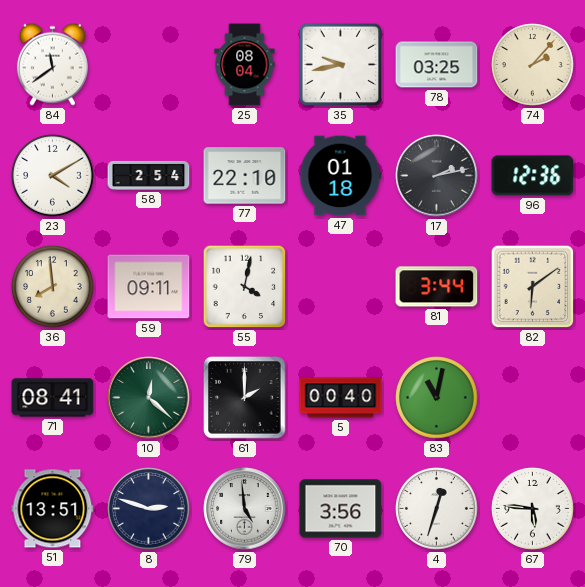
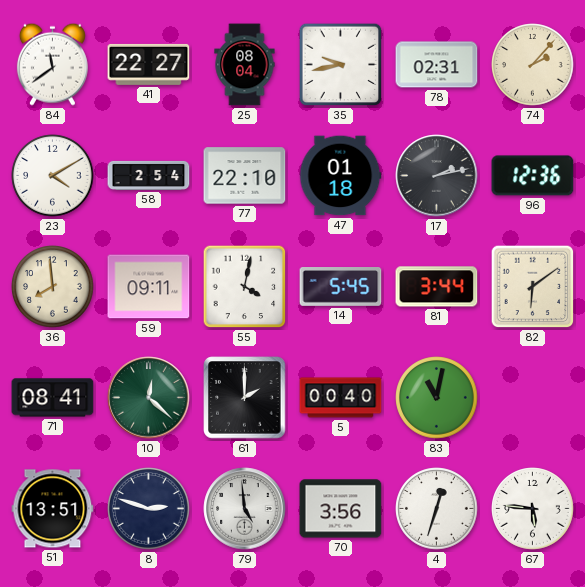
41: none -> 22:27 (149, 64)
78: 03:25 -> 02:31 (437, 65)
14: none -> 5:45 (341, 287)
